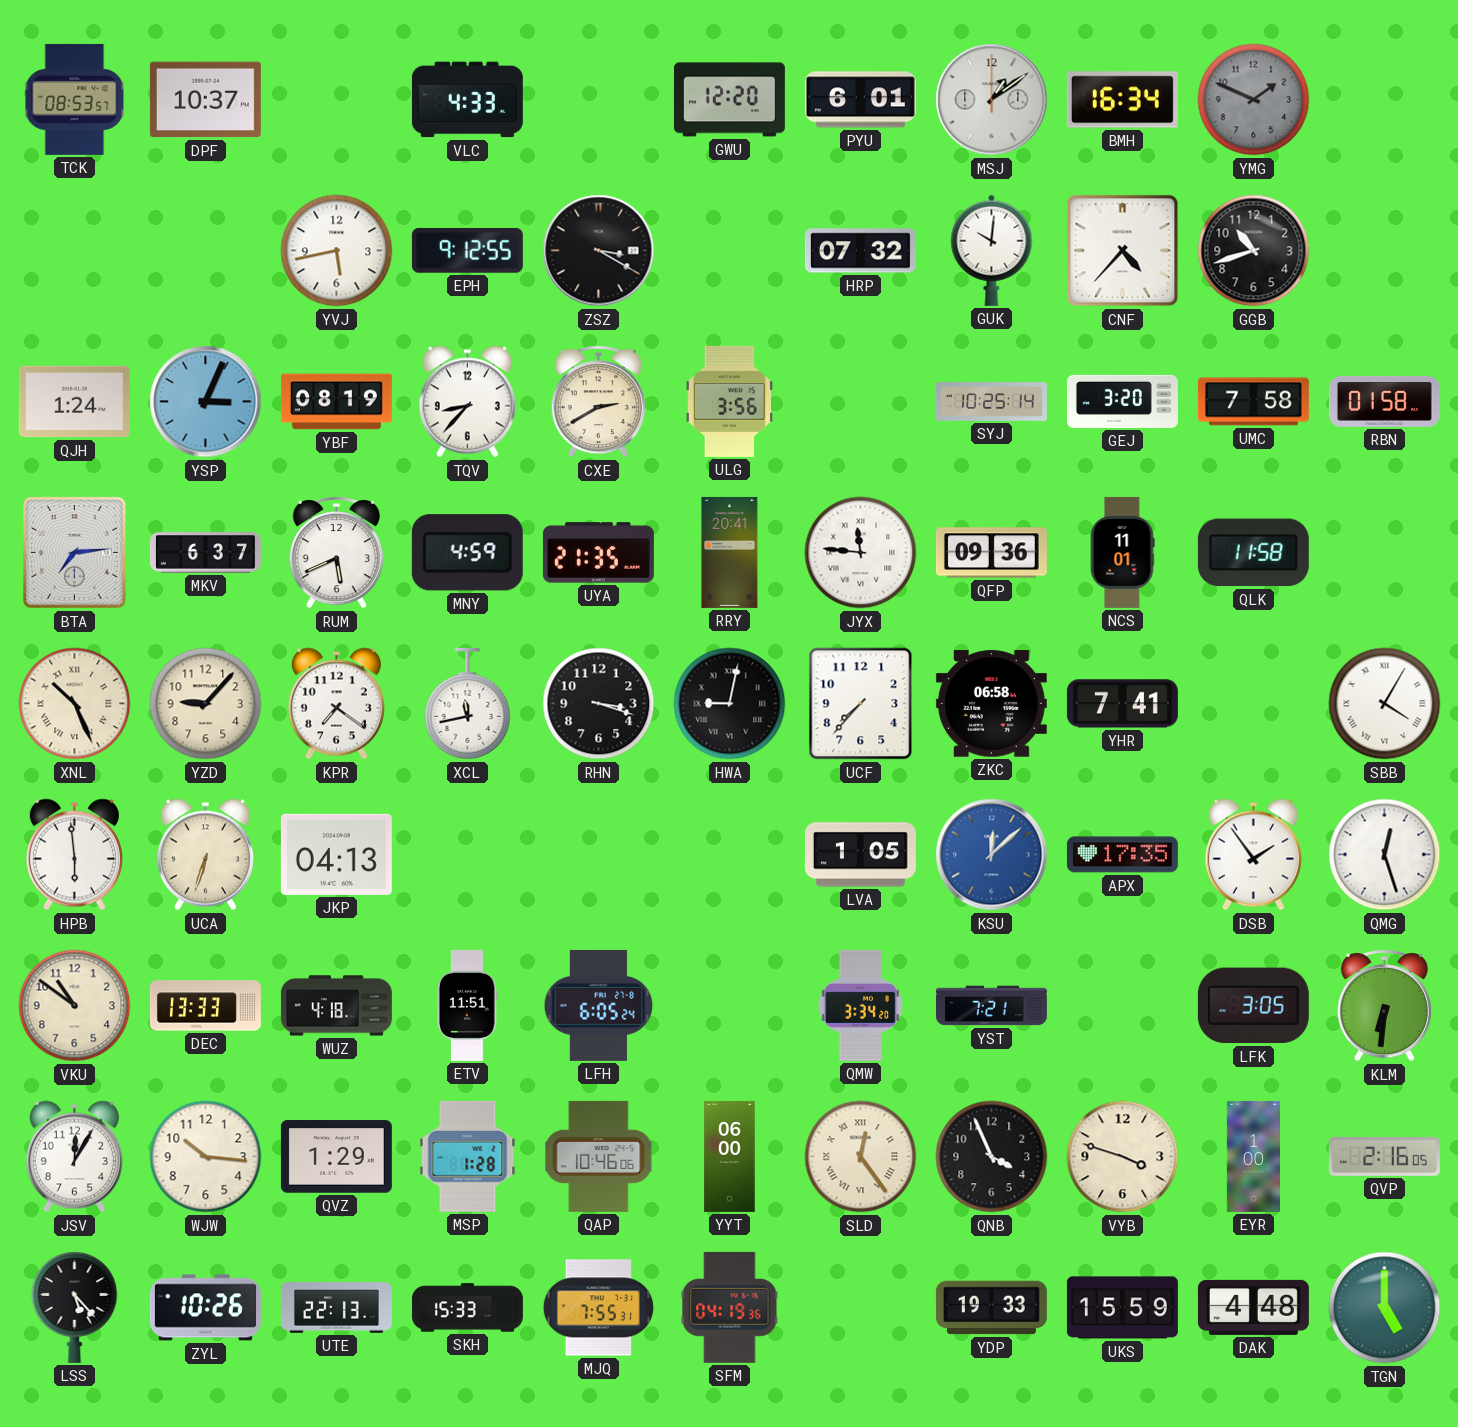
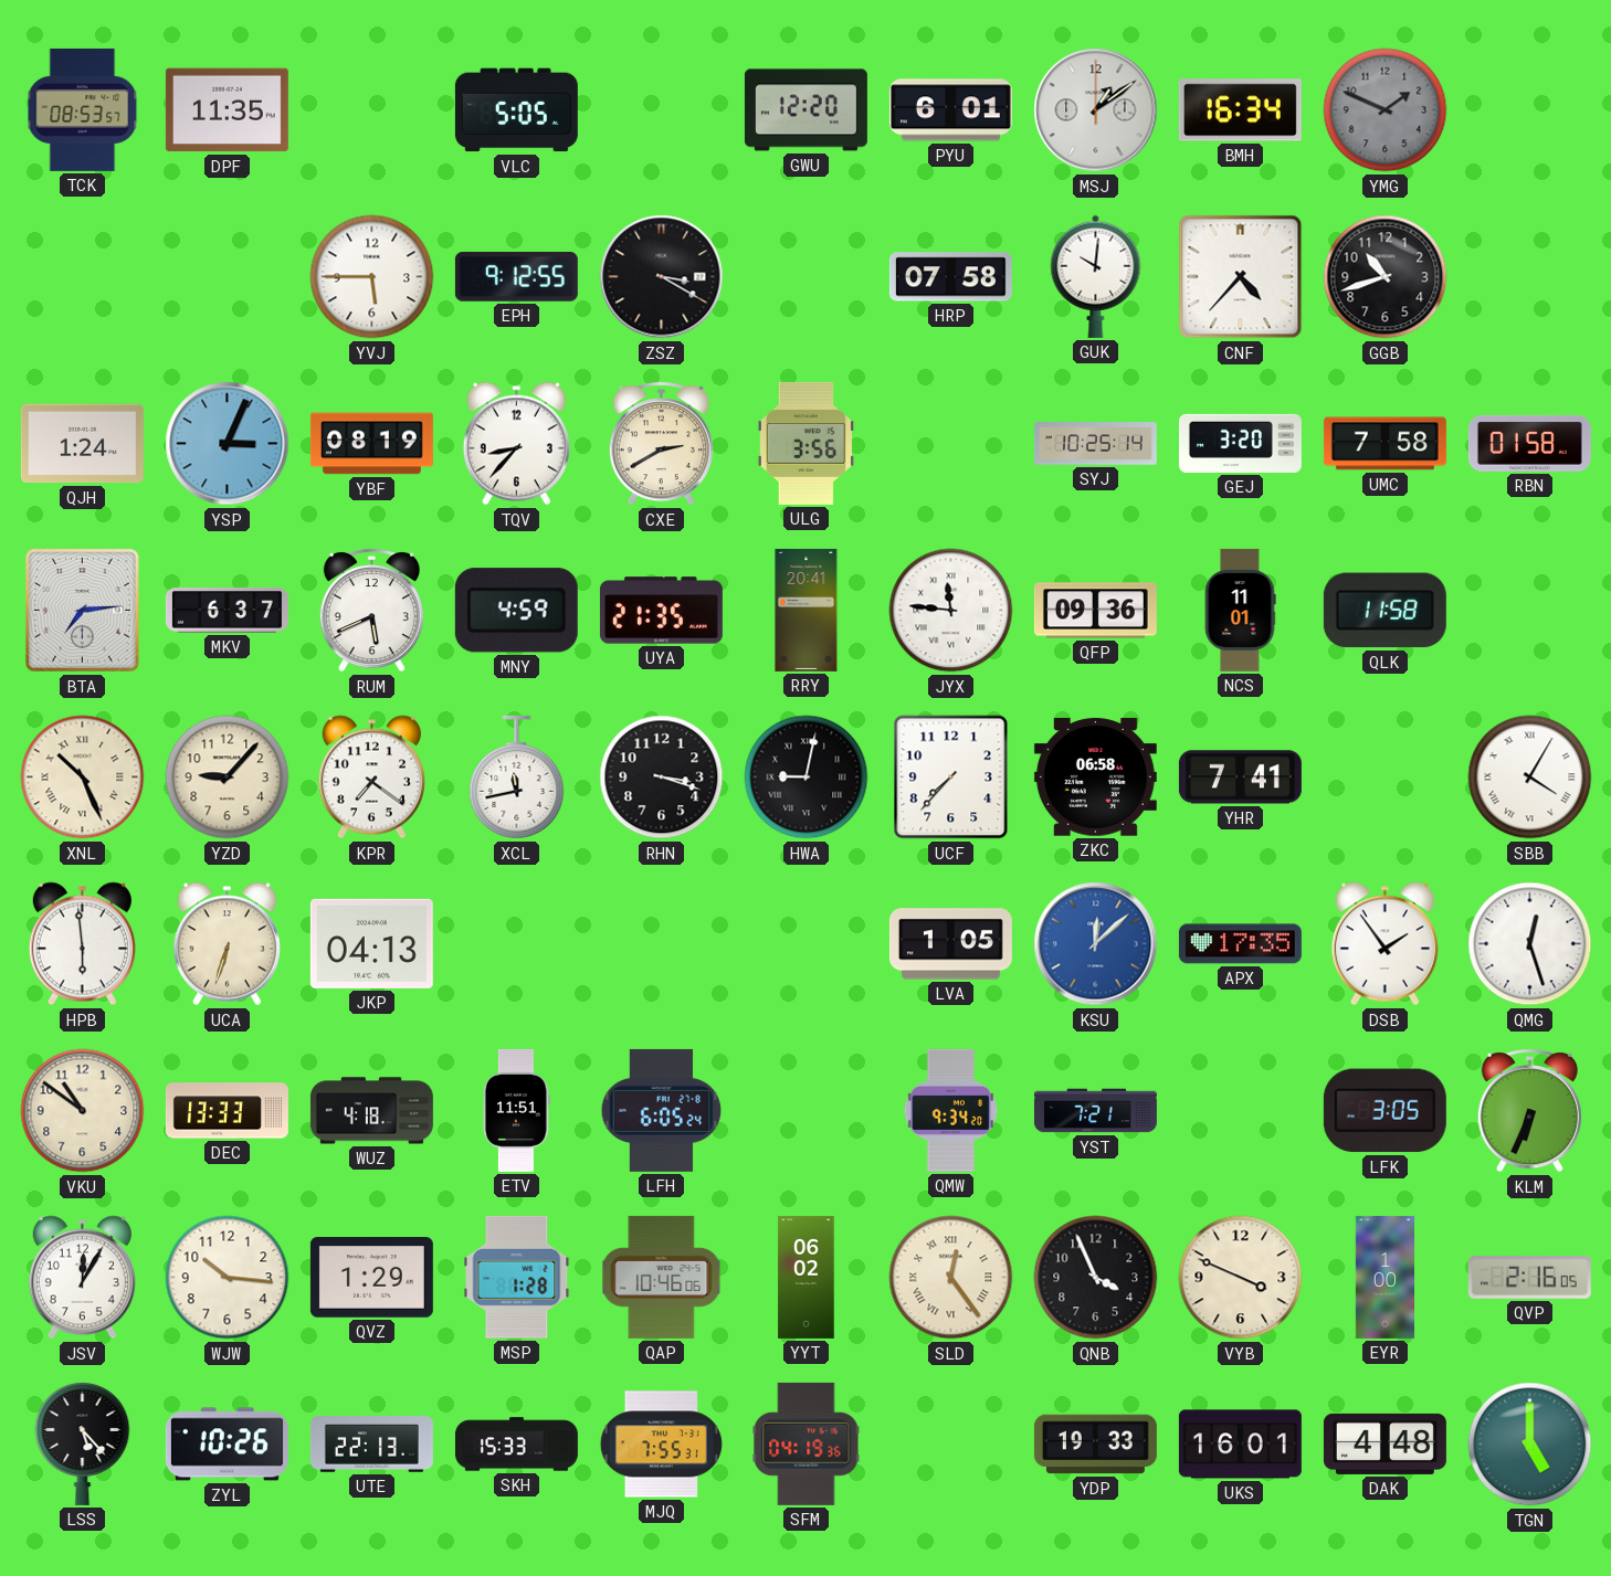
DPF: 10:37 -> 11:35 (227, 110)
VLC: 4:33 -> 5:05 (516, 110)
YVJ: 5:43 -> 5:45 (372, 277)
HRP: 07:32 -> 07:58 (950, 277)
QMW: 3:34 -> 9:34 (951, 1110)
KLM: 6:31 -> 6:34 (1529, 1111)
YYT: 06:00 -> 06:02 (807, 1277)
VYB: 3:48 -> 3:49 (1241, 1278)
UKS: 15:59 -> 16:01 (1240, 1445)
